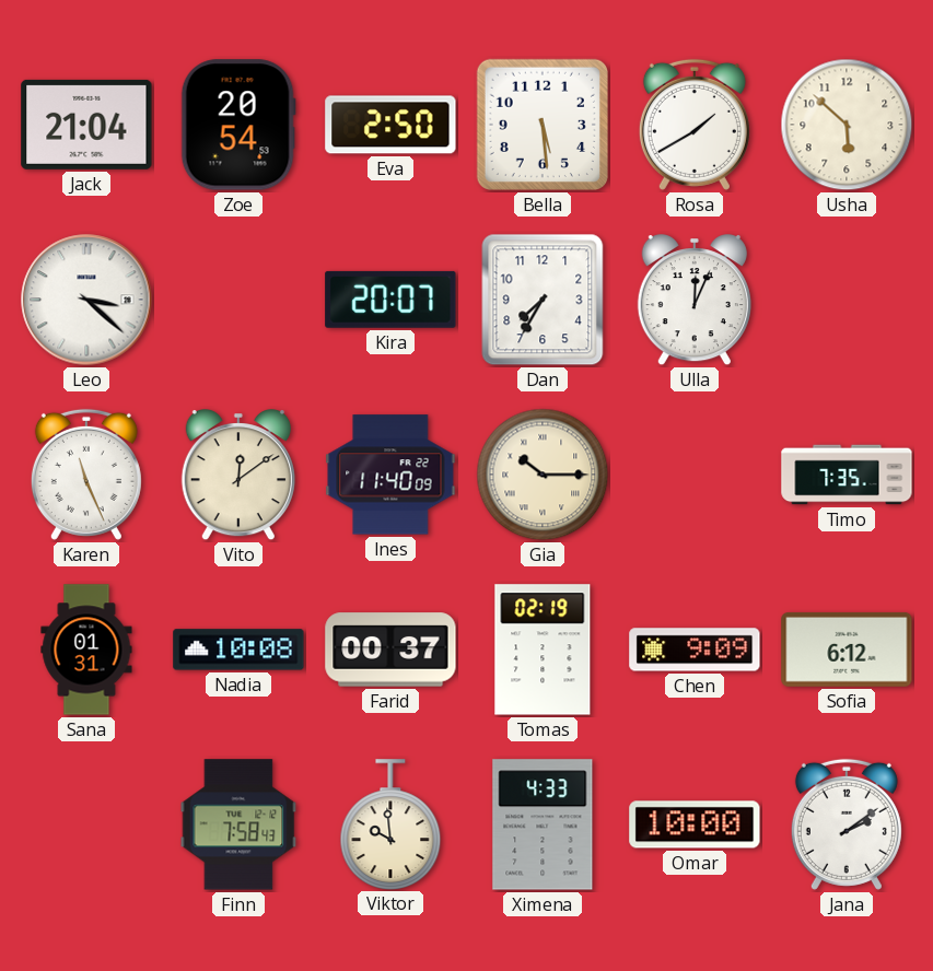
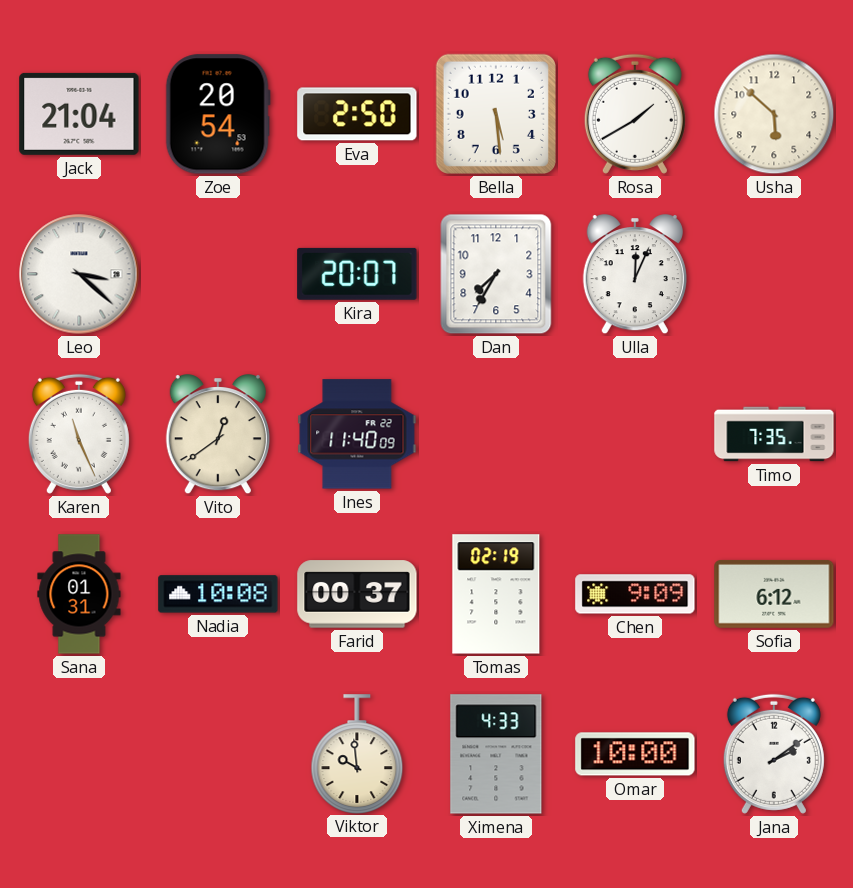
Vito: 12:09 -> 12:39 (218, 435)
Gia: 10:15 -> none (543, 475)
Finn: 7:58 -> none (238, 824)
